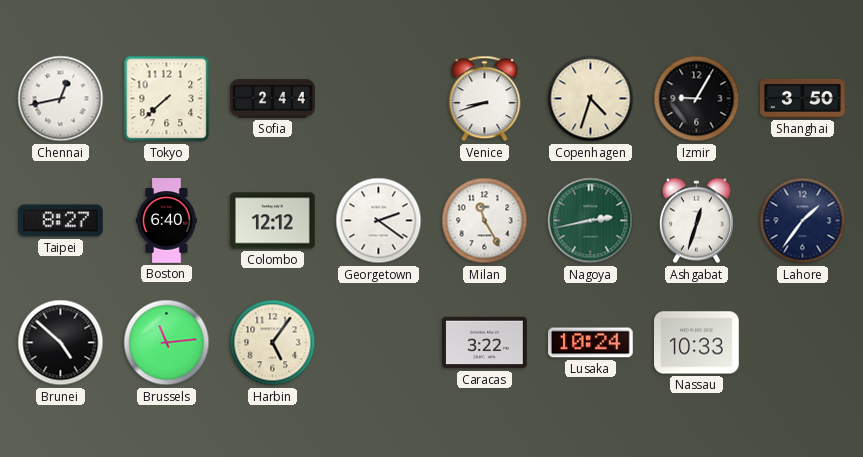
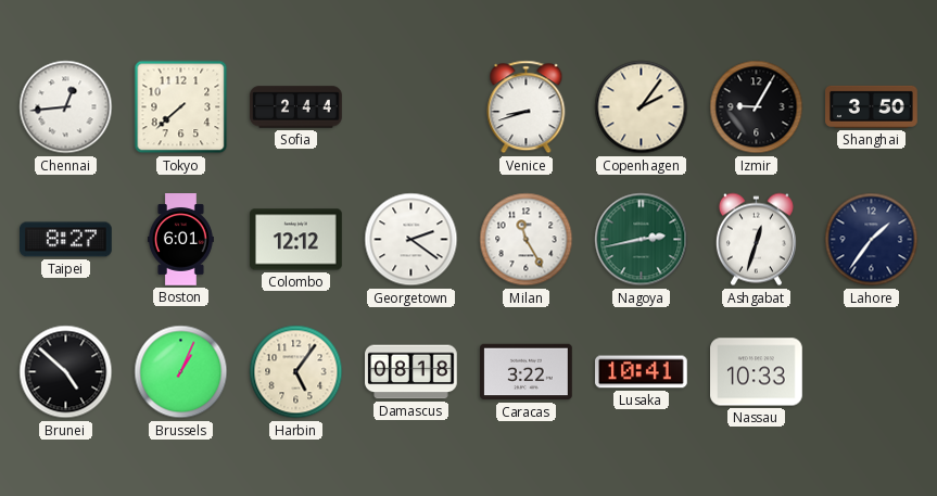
Chennai: 12:43 -> 12:44 (66, 107)
Copenhagen: 4:33 -> 2:06 (642, 107)
Boston: 6:40 -> 6:01 (180, 240)
Brussels: 11:14 -> 1:04 (181, 372)
Damascus: none -> 08:18 (411, 372)
Lusaka: 10:24 -> 10:41 (642, 372)
